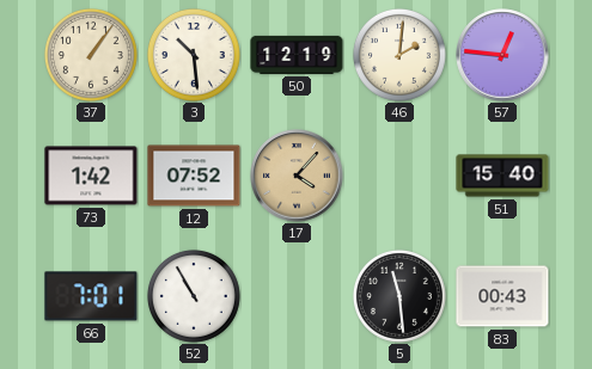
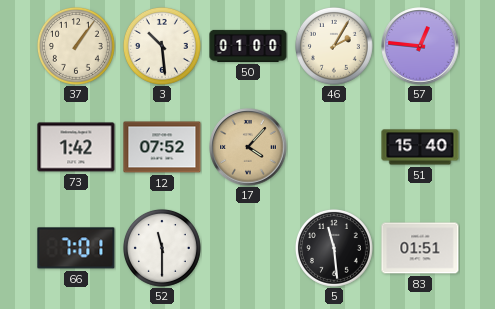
50: 12:19 -> 01:00 (248, 46)
46: 2:01 -> 2:05 (334, 46)
52: 10:55 -> 11:30 (162, 248)
83: 00:43 -> 01:51 (420, 248)
